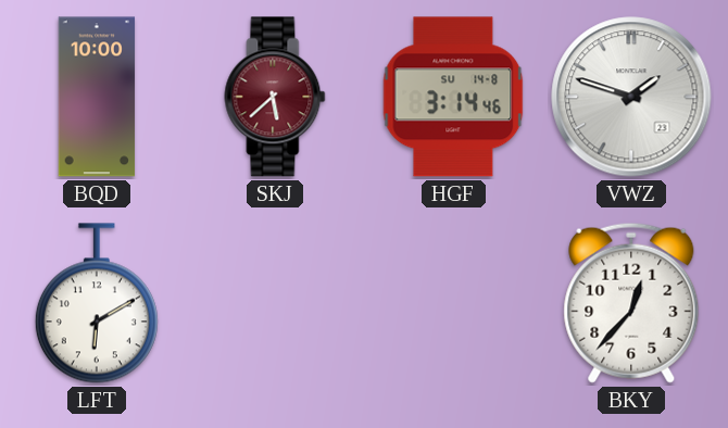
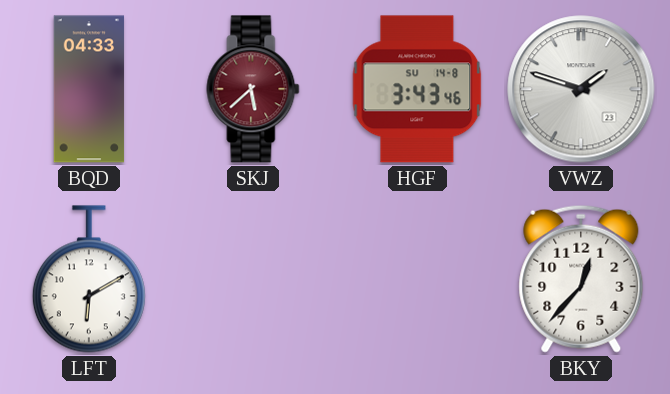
BQD: 10:00 -> 04:33 (89, 89)
HGF: 3:14 -> 3:43 (417, 89)
